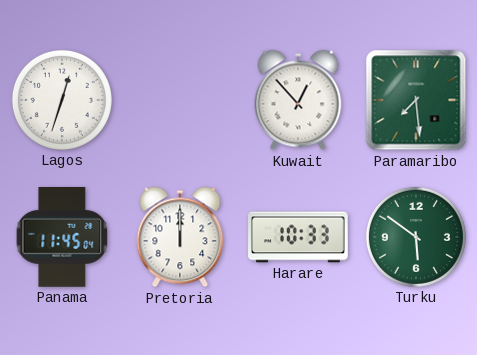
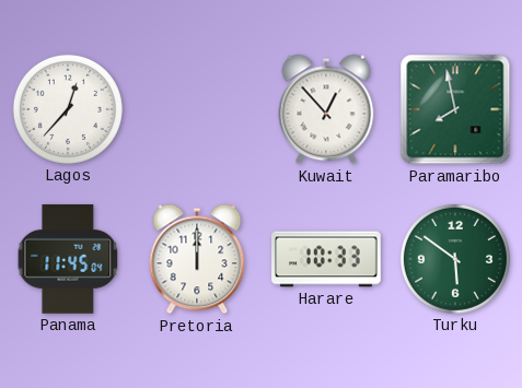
Lagos: 12:33 -> 12:37 (68, 109)
Paramaribo: 7:29 -> 7:58 (455, 109)
